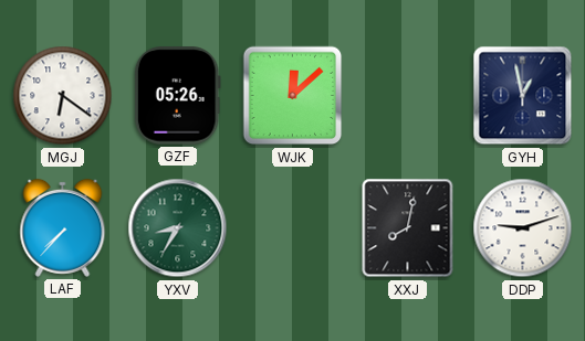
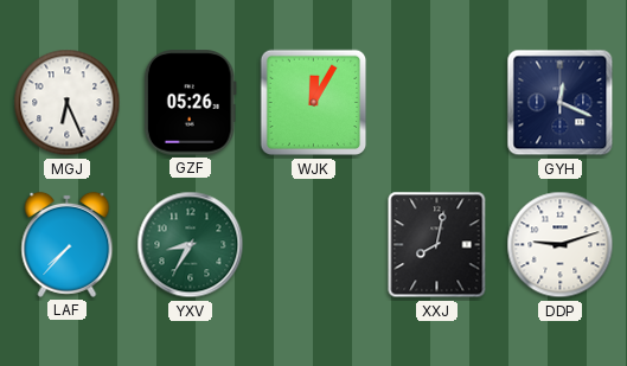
MGJ: 6:21 -> 6:26 (68, 103)
WJK: 12:08 -> 12:05 (314, 103)
GYH: 12:58 -> 12:19 (561, 103)
